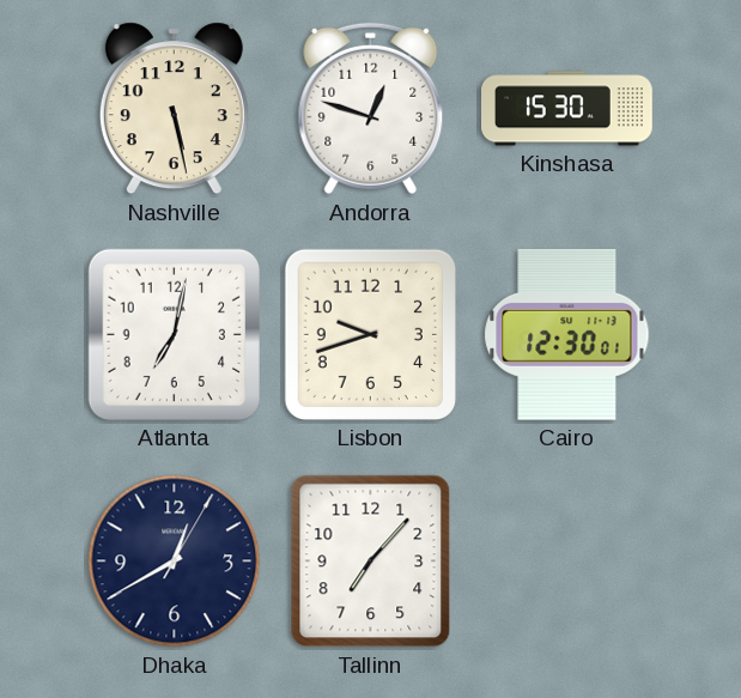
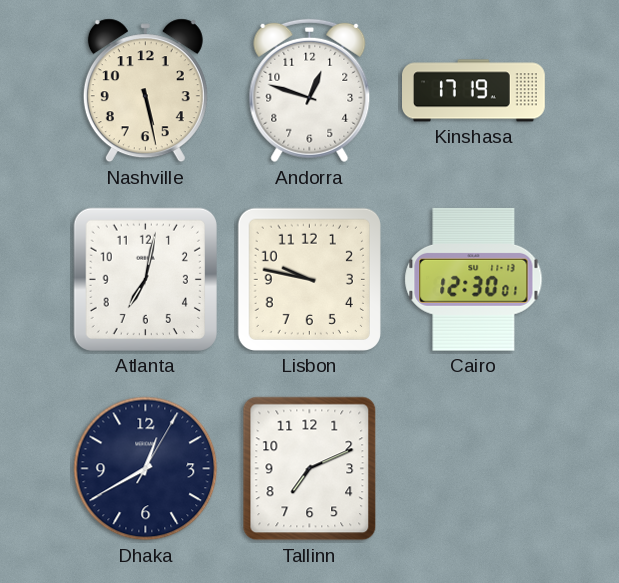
Kinshasa: 15:30 -> 17:19 (474, 91)
Lisbon: 9:42 -> 9:47 (309, 279)
Tallinn: 7:07 -> 7:11 (310, 469)
